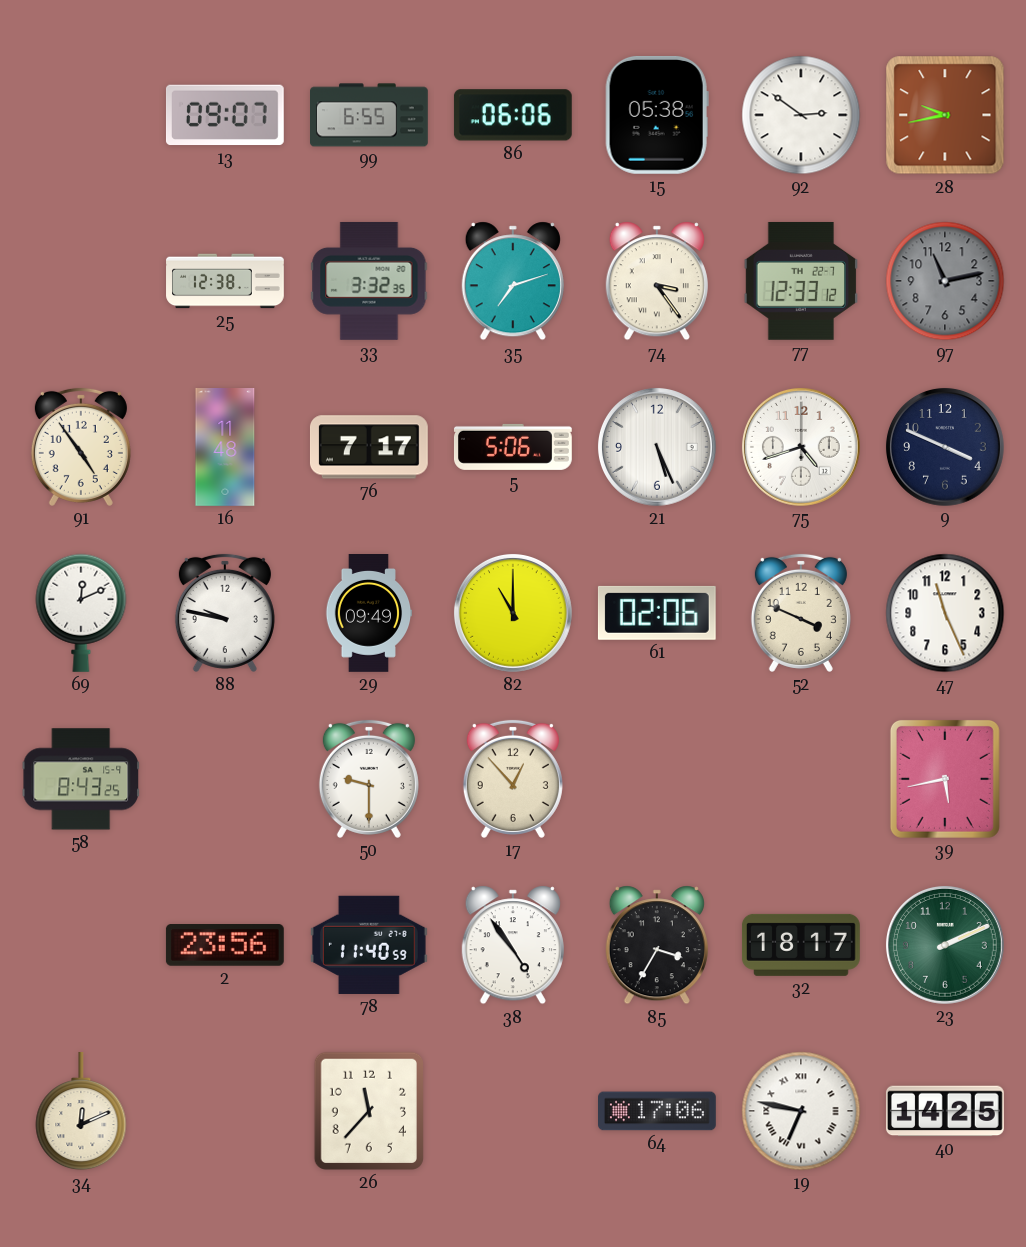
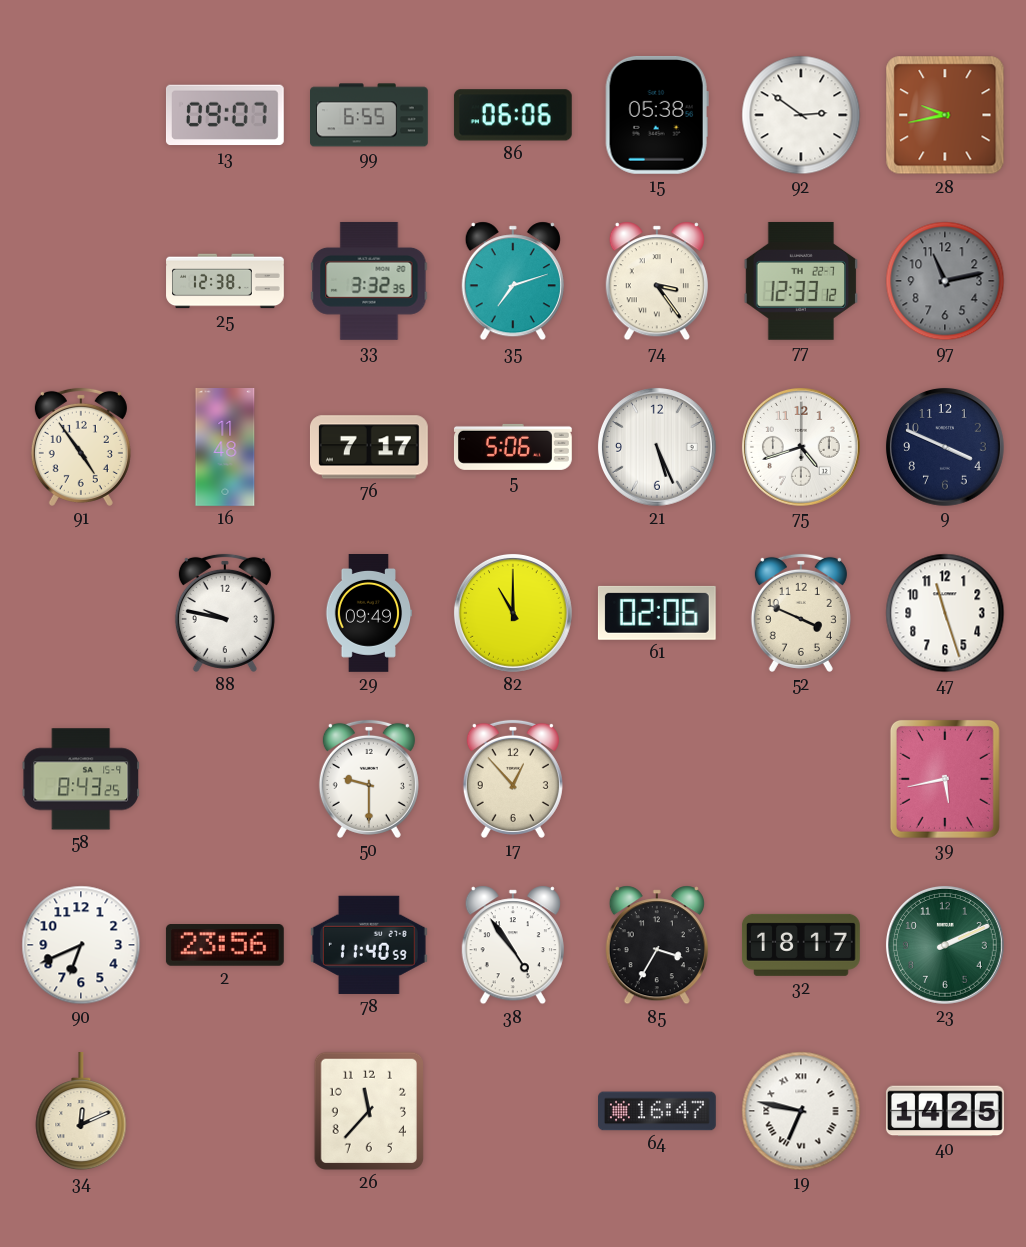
69: 12:11 -> none (81, 613)
47: 11:26 -> 11:27 (945, 613)
90: none -> 6:41 (81, 945)
64: 17:06 -> 16:47 (658, 1111)
